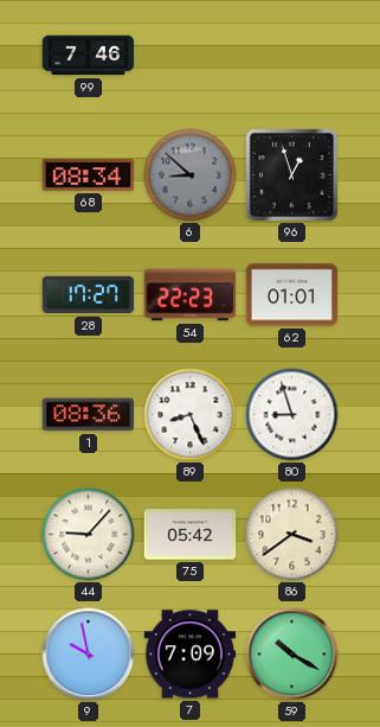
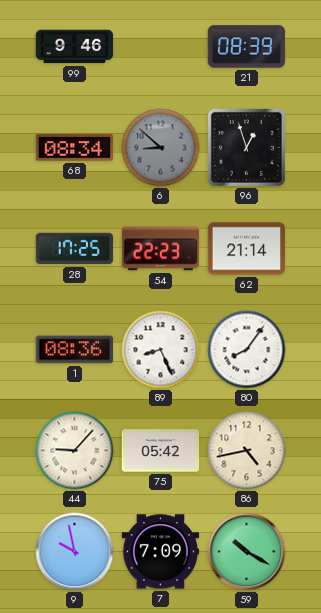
99: 7:46 -> 9:46 (75, 47)
21: none -> 08:39 (247, 47)
28: 17:27 -> 17:25 (75, 249)
62: 01:01 -> 21:14 (247, 249)
80: 8:57 -> 8:06 (247, 350)
86: 3:39 -> 4:43 (247, 451)
